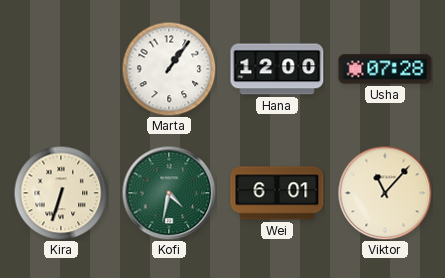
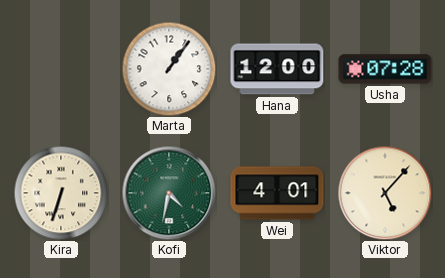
Wei: 6:01 -> 4:01 (277, 193)
Viktor: 11:07 -> 5:07 (385, 193)
